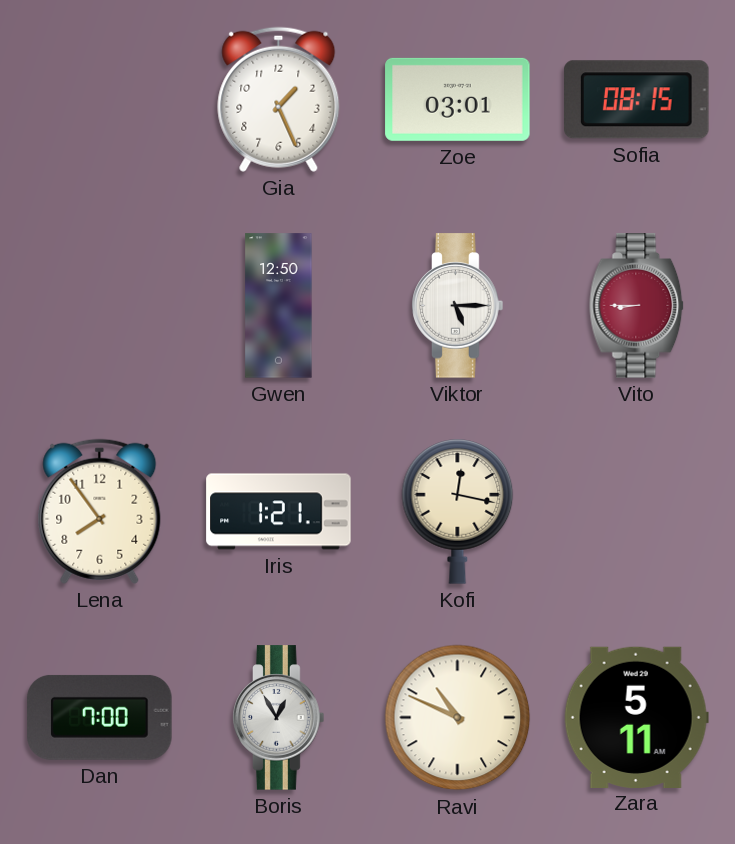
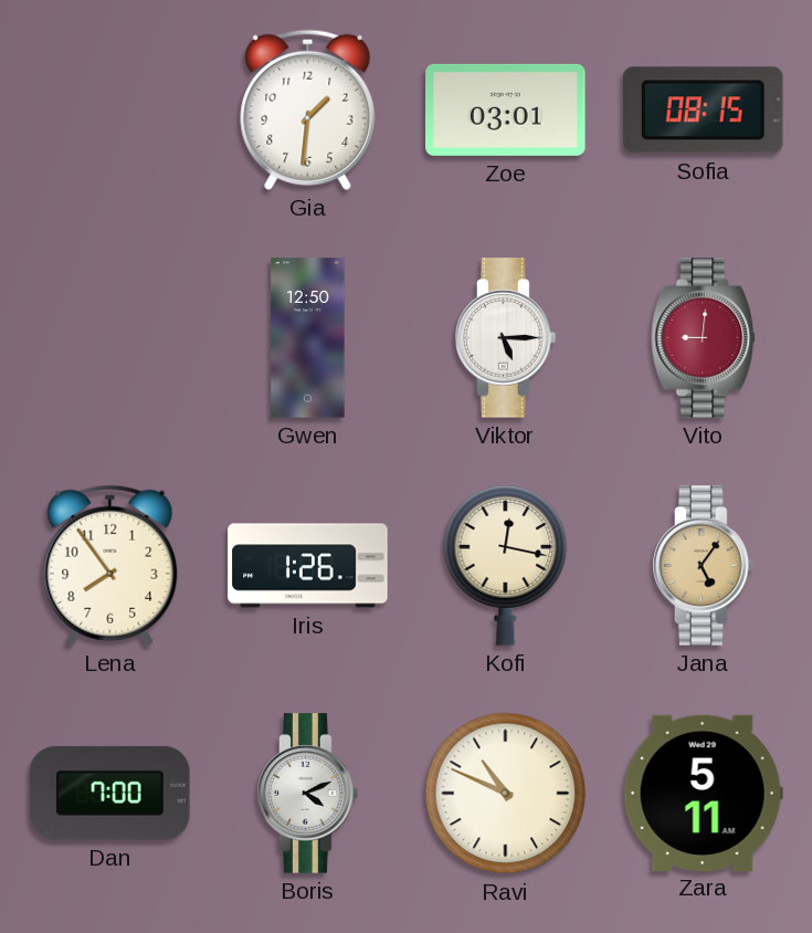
Gia: 1:26 -> 1:31 (308, 109)
Vito: 8:45 -> 9:01 (704, 338)
Iris: 1:21 -> 1:26 (308, 566)
Jana: none -> 5:06 (704, 566)
Boris: 12:55 -> 4:11 (308, 794)
